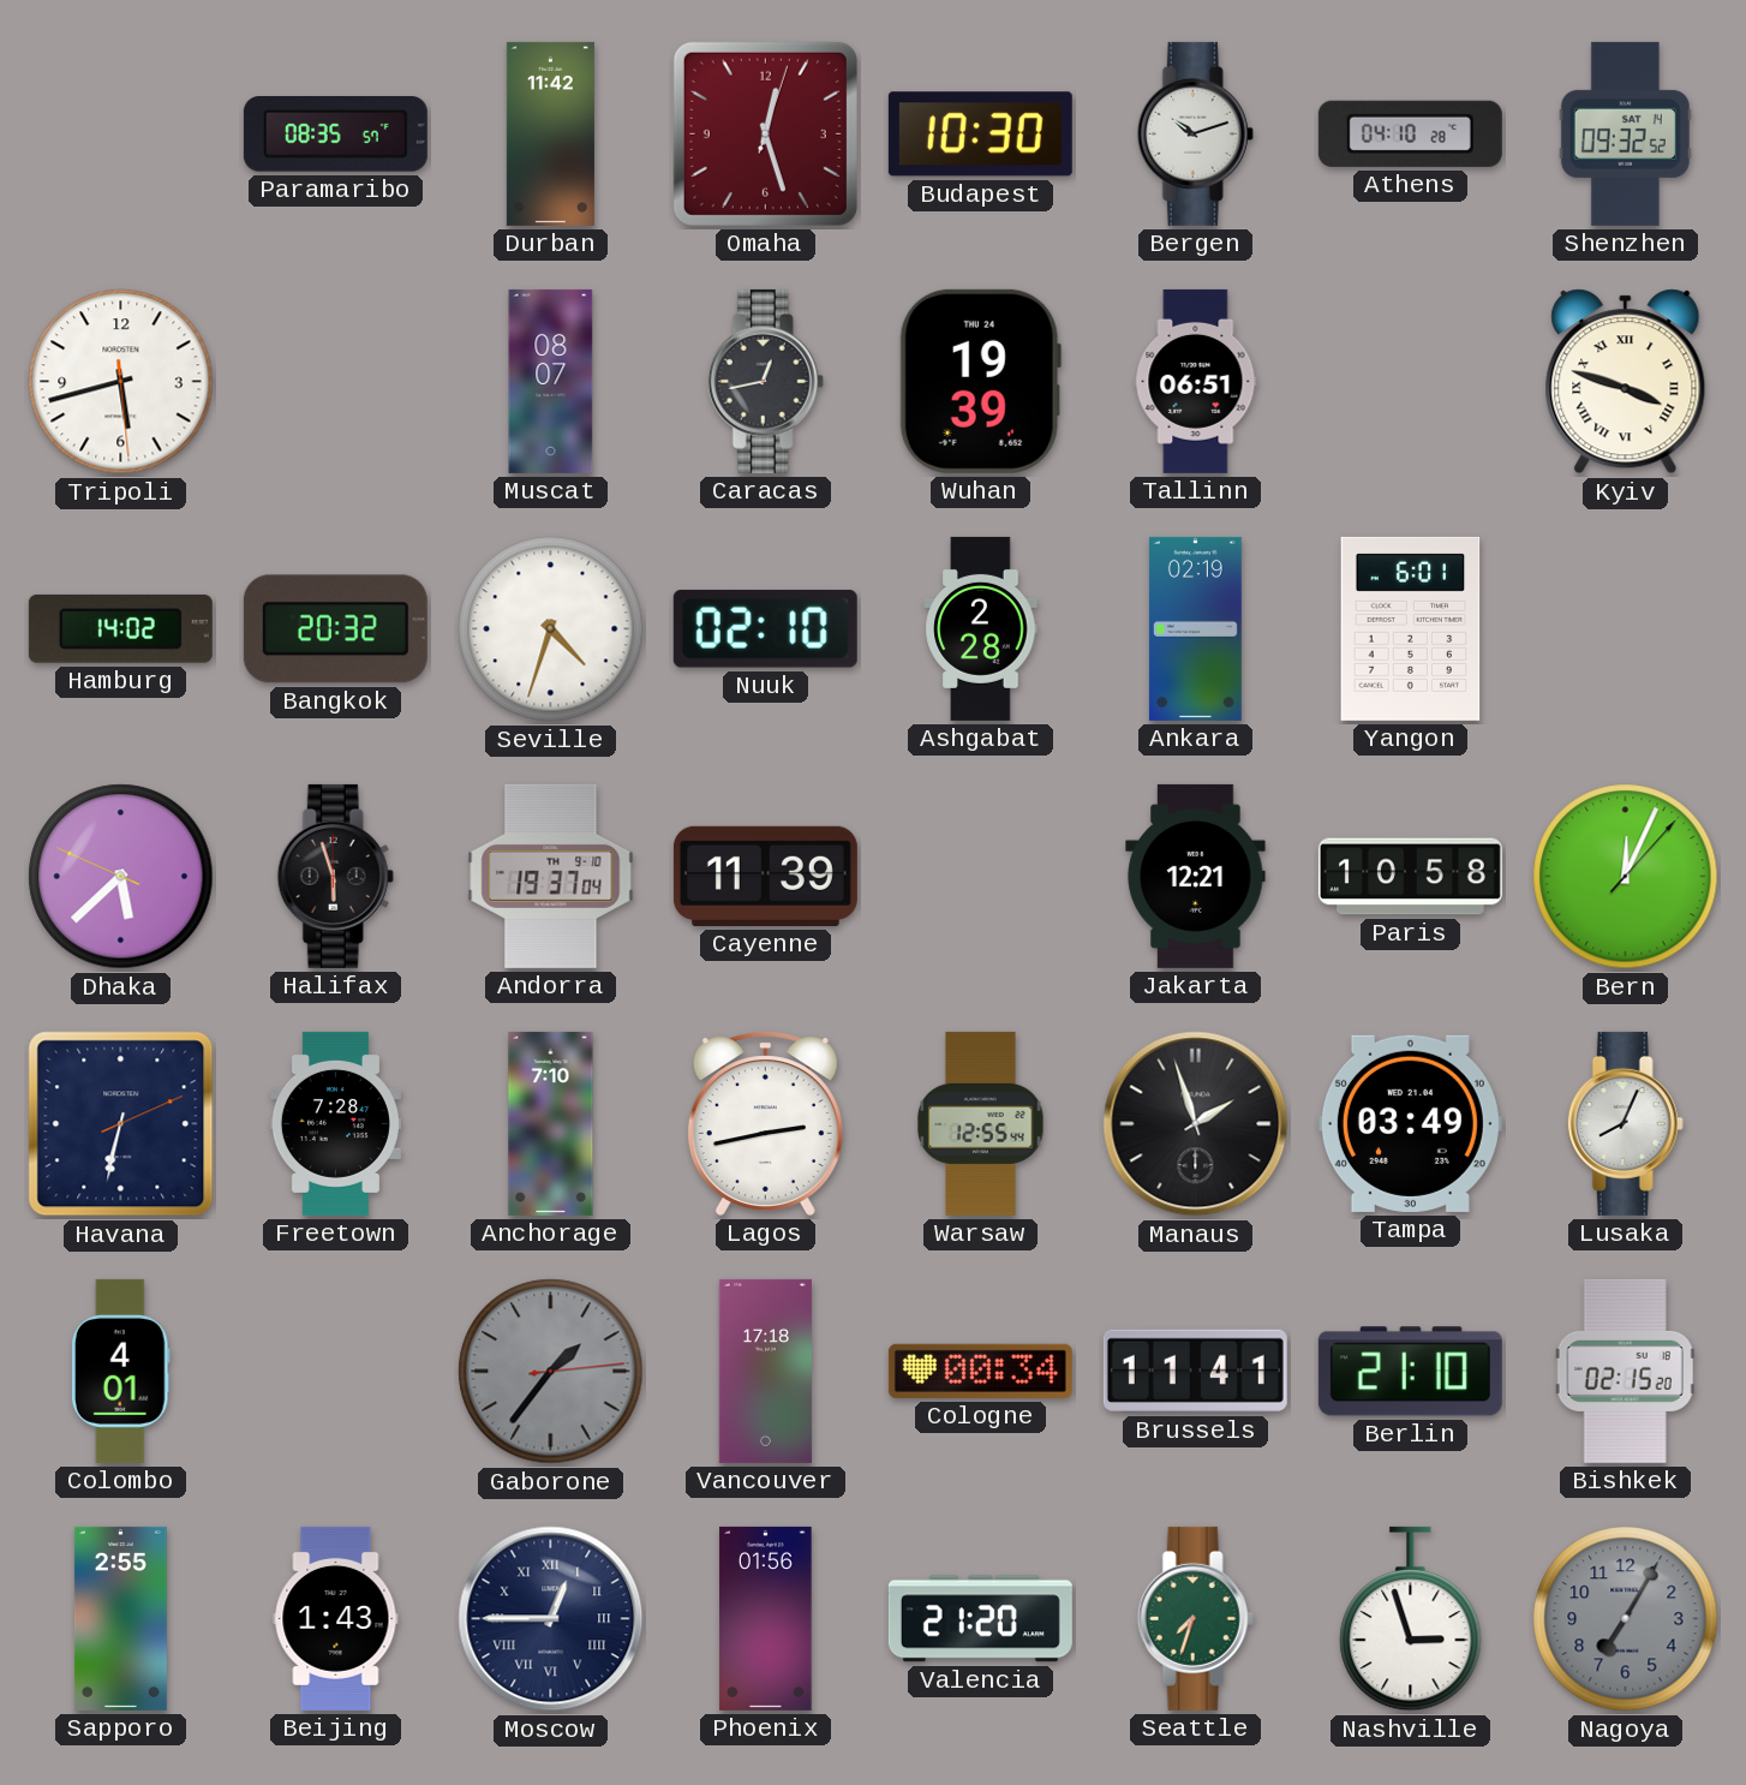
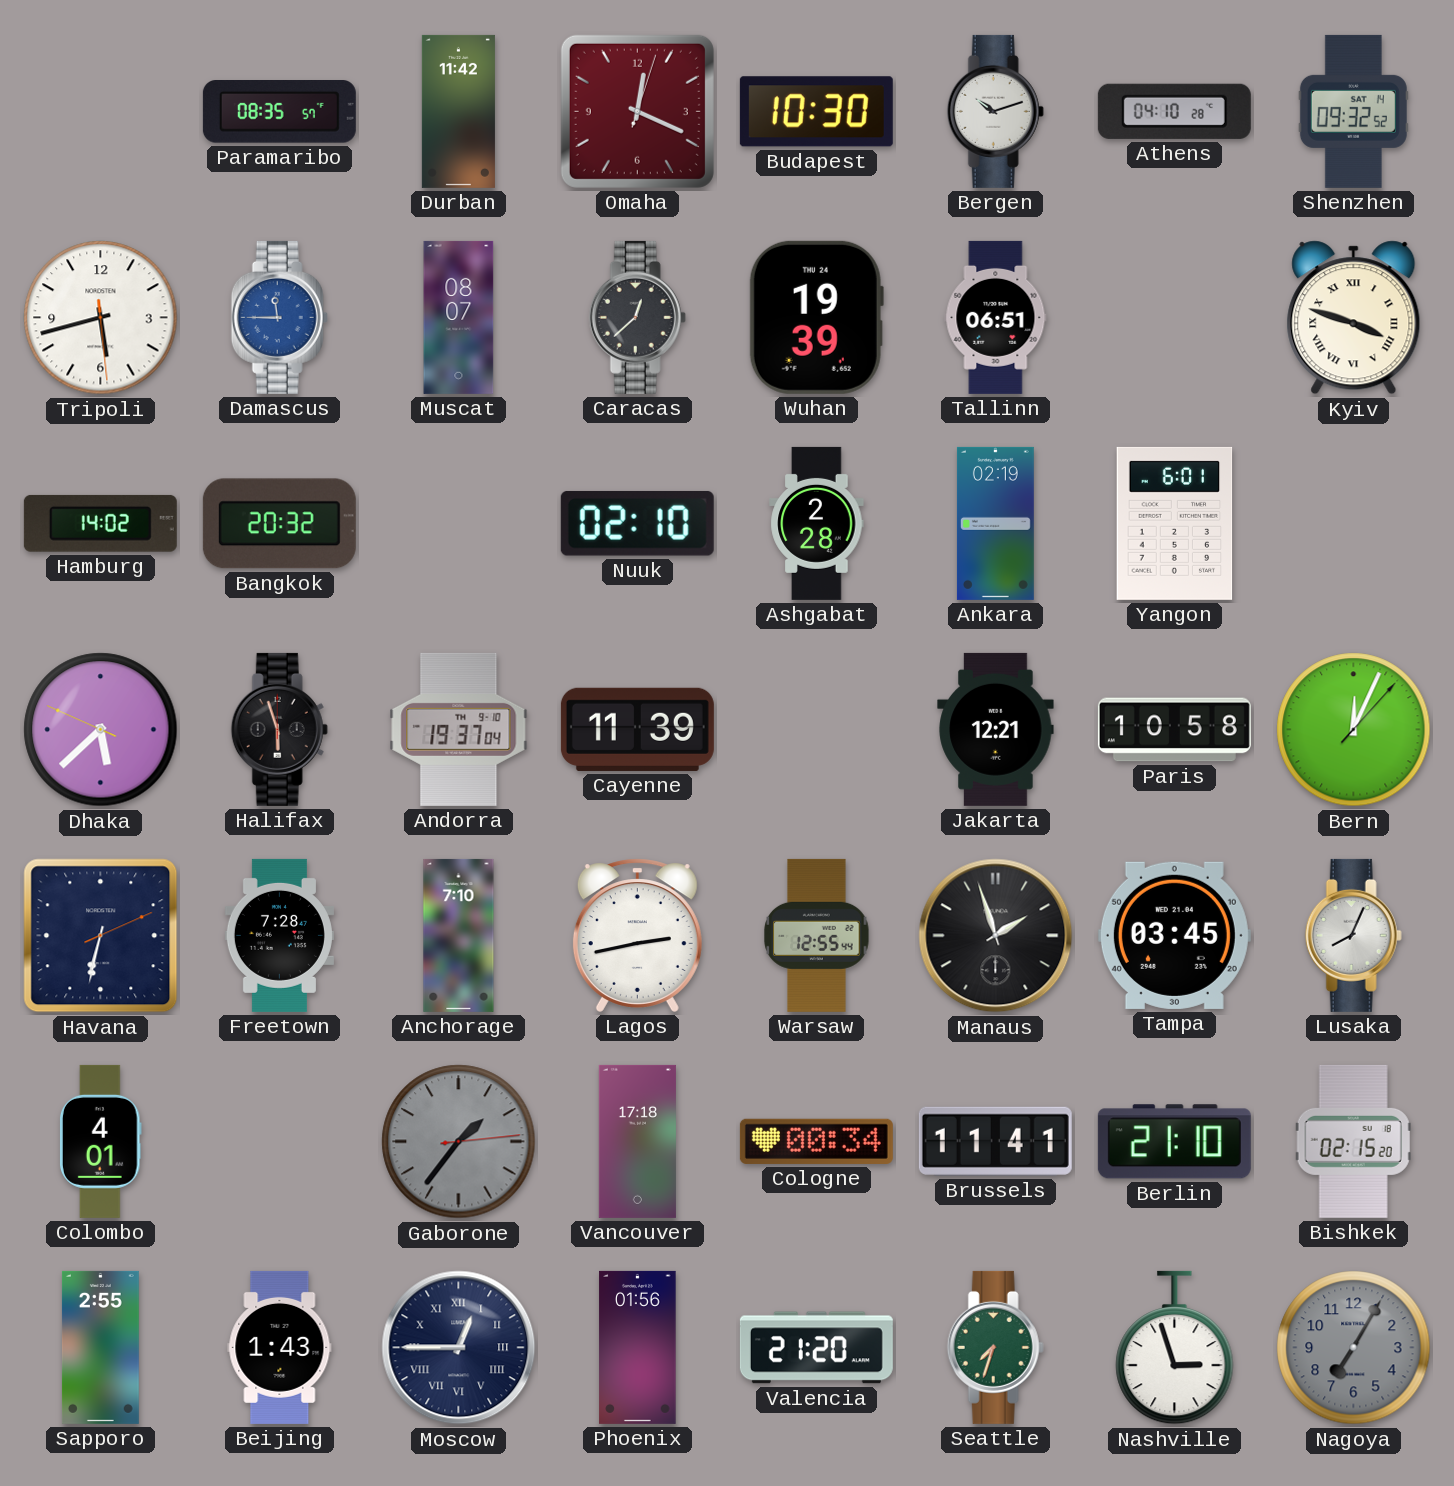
Omaha: 12:27 -> 12:19 (637, 111)
Damascus: none -> 11:45 (279, 317)
Caracas: 12:43 -> 12:38 (637, 317)
Seville: 4:33 -> none (551, 629)
Tampa: 03:49 -> 03:45 (1174, 935)
